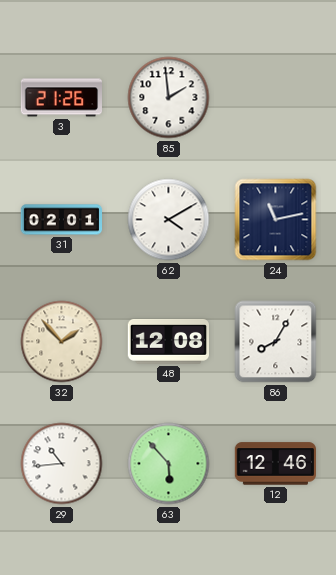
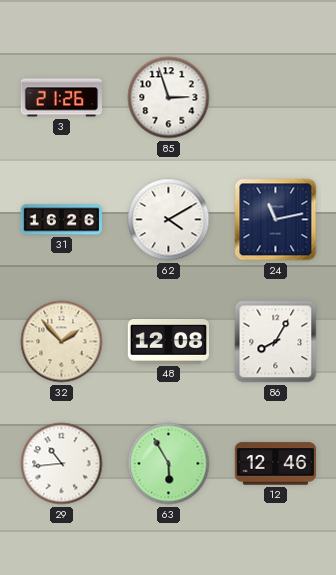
85: 1:59 -> 2:57 (169, 98)
31: 02:01 -> 16:26 (62, 220)
63: 5:53 -> 5:55 (169, 464)
